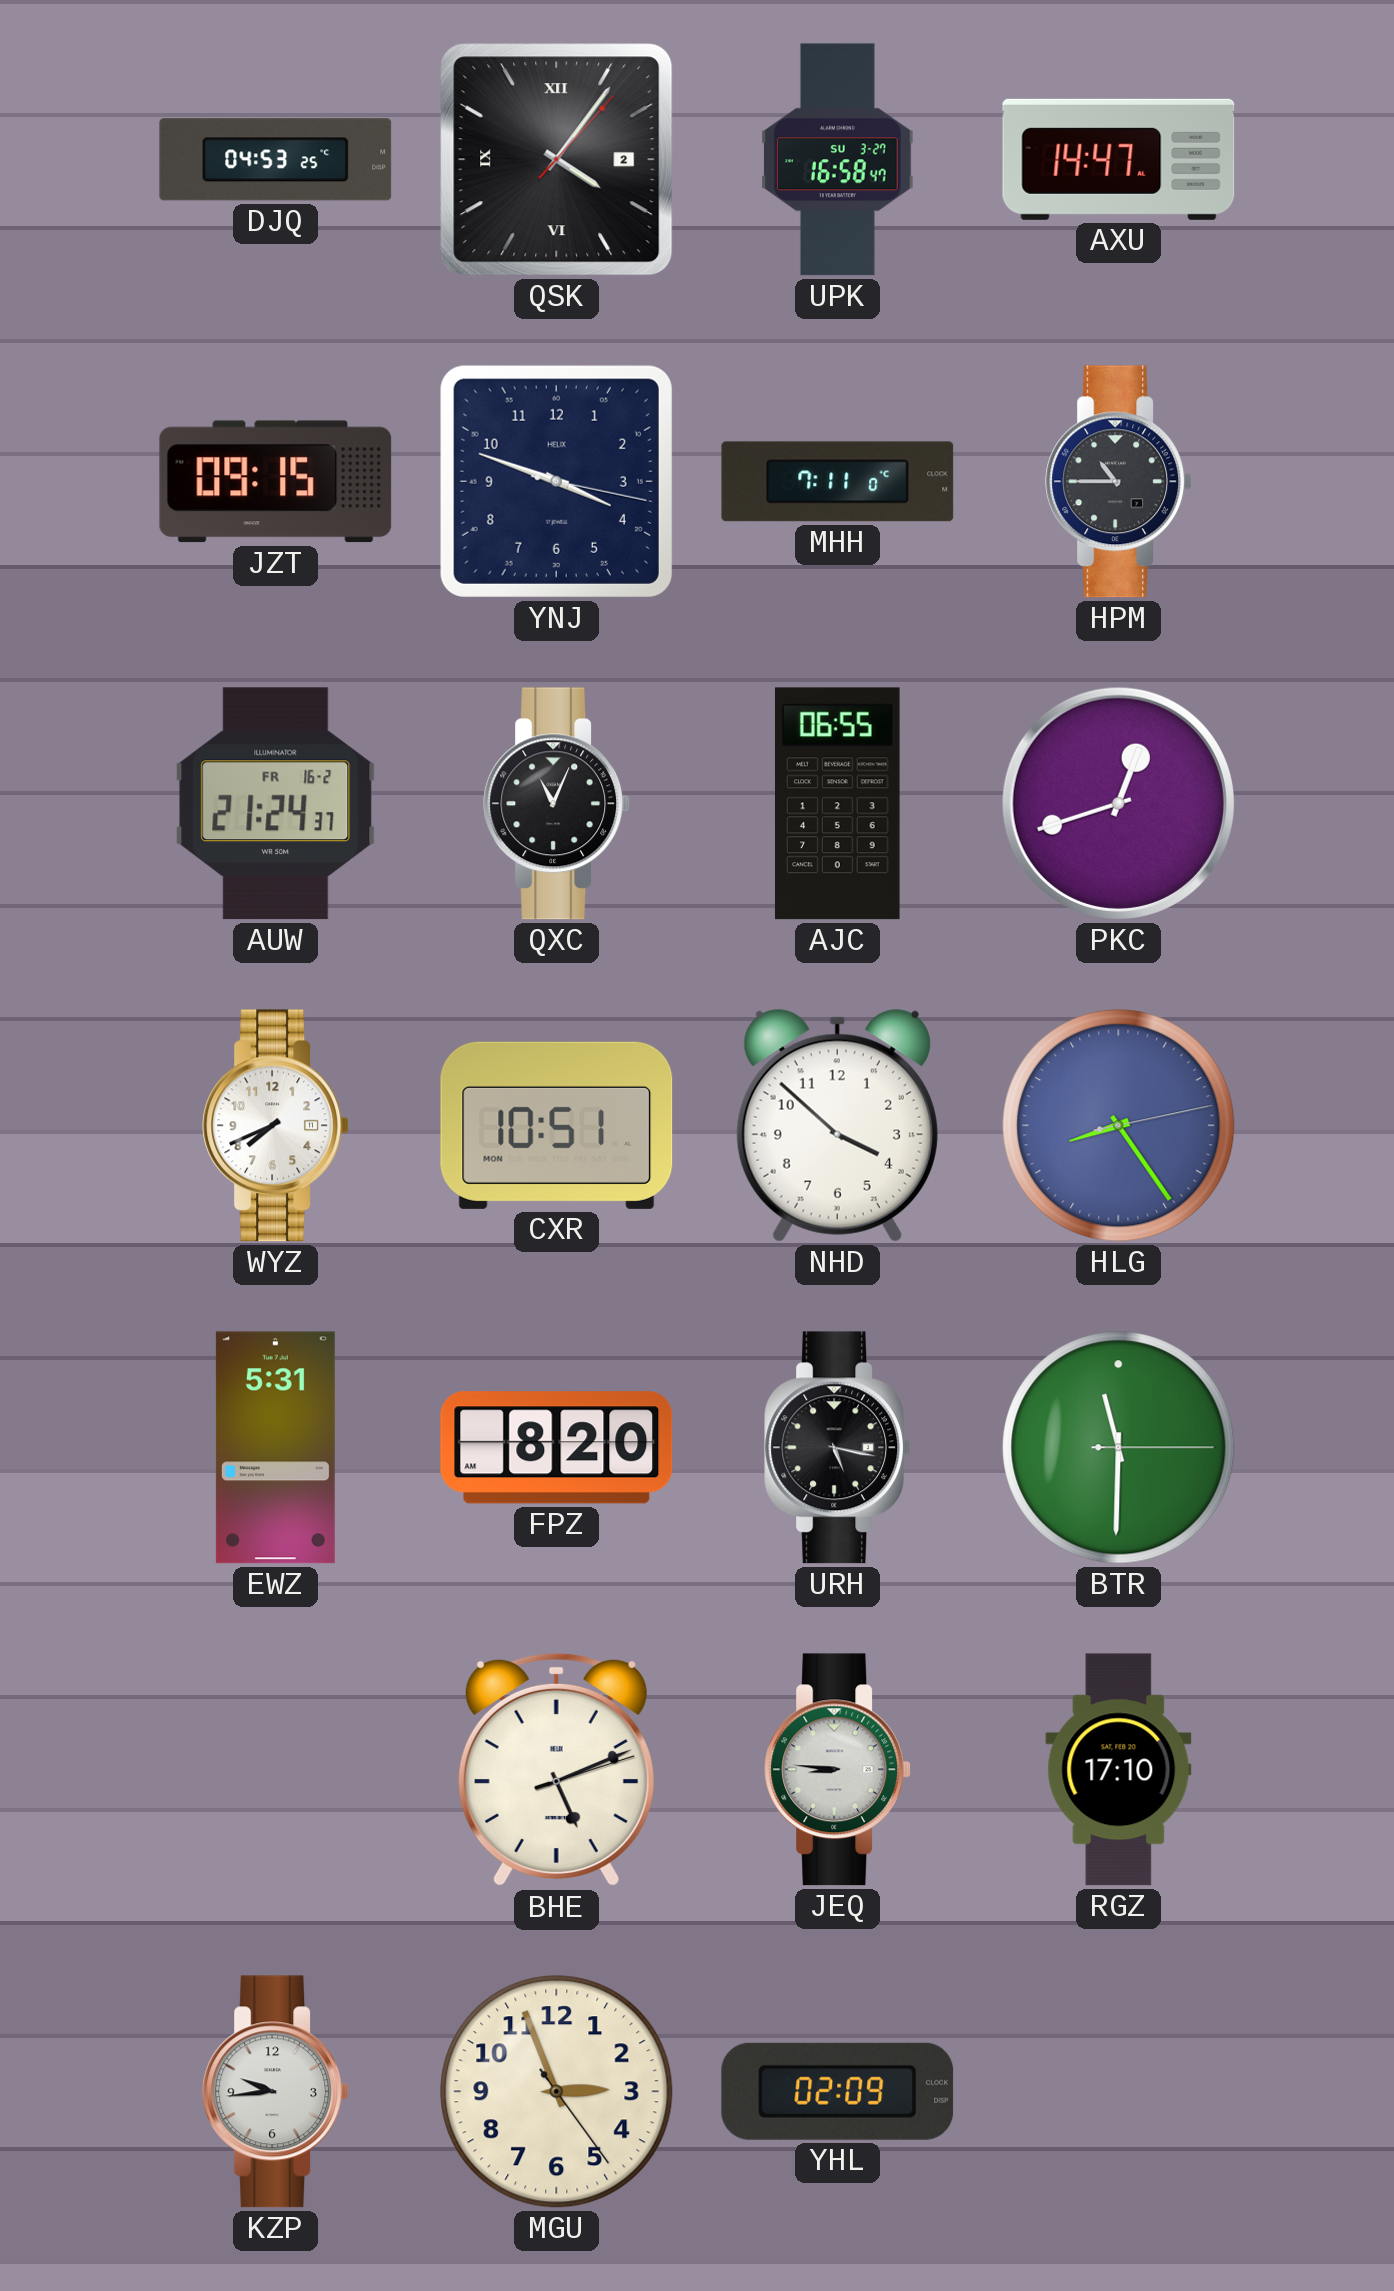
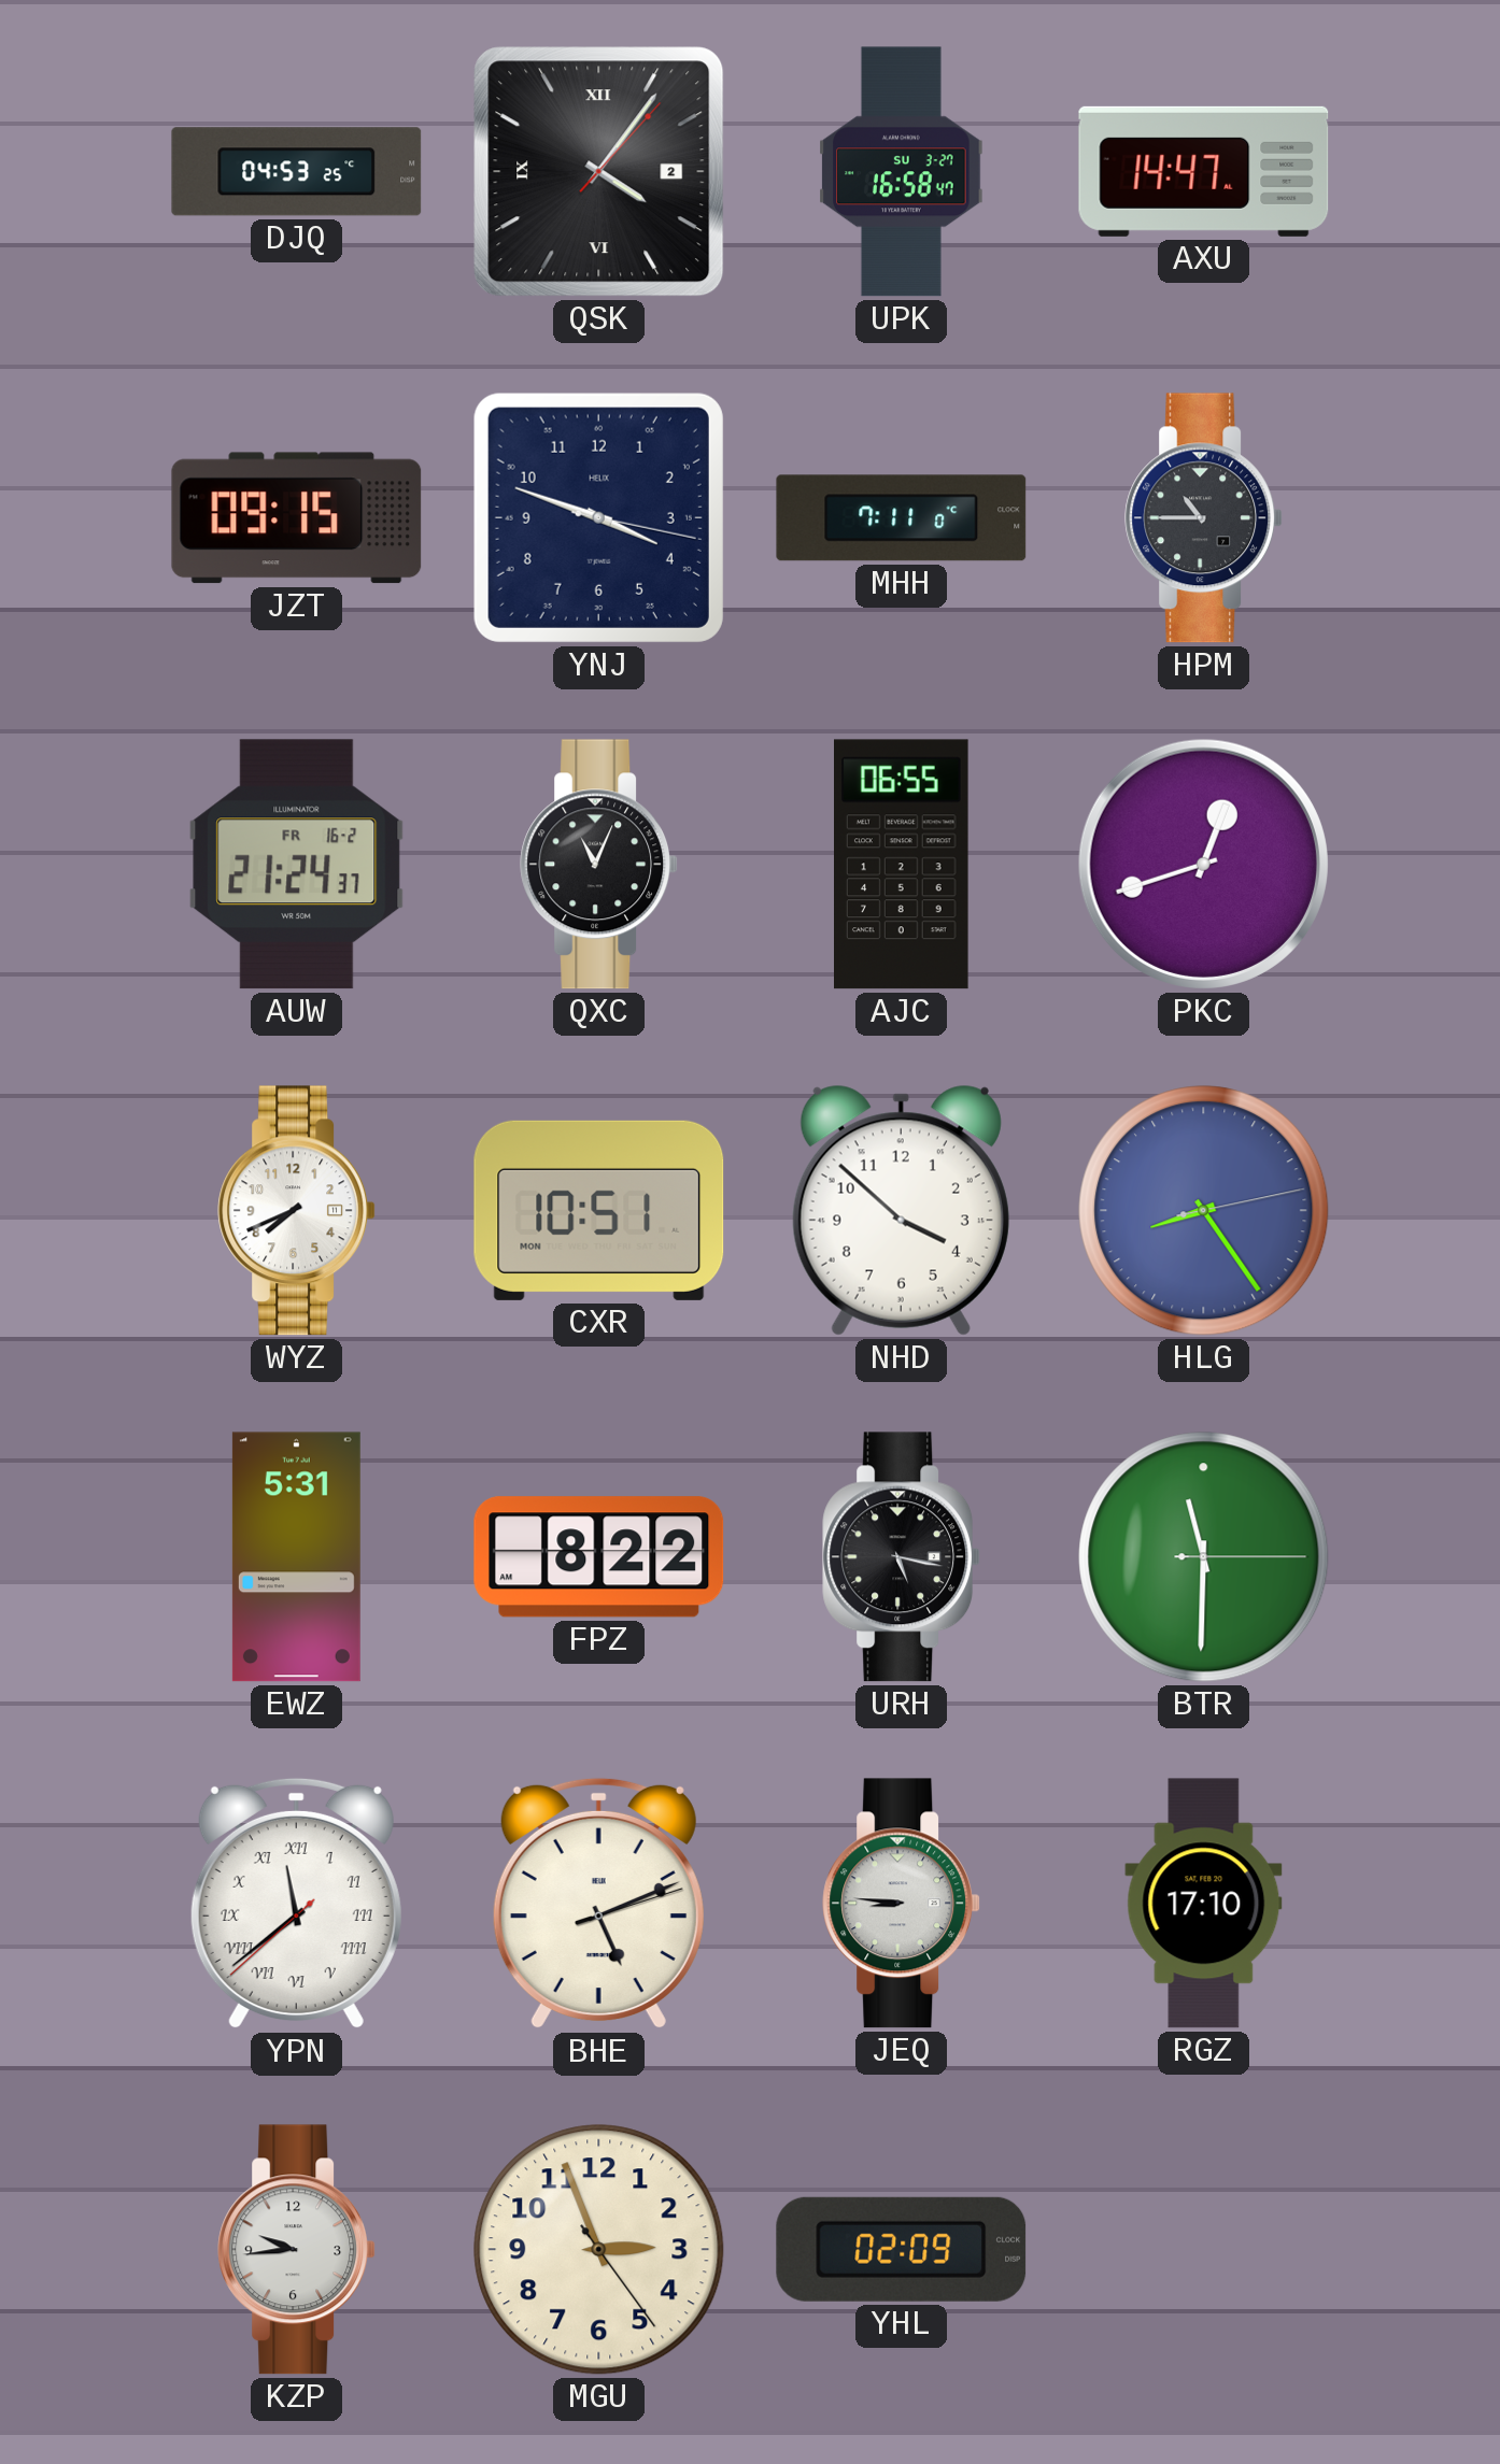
FPZ: 8:20 -> 8:22 (599, 1557)
YPN: none -> 11:38 (296, 1904)
